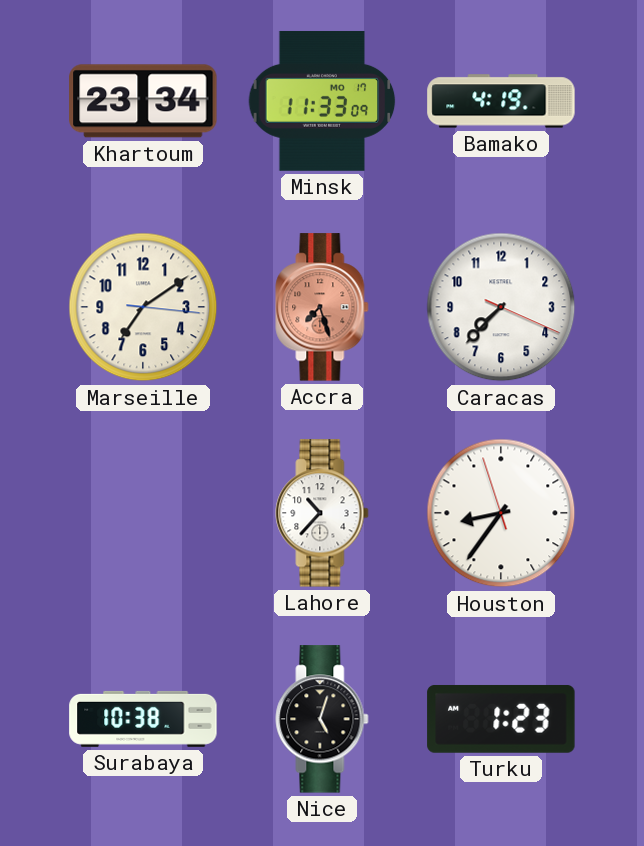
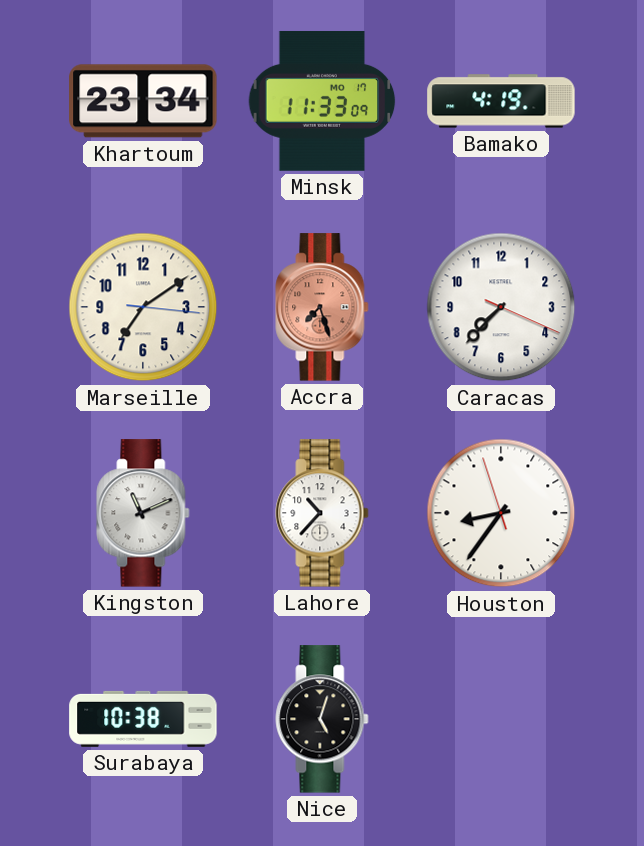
Kingston: none -> 11:11 (143, 513)
Turku: 1:23 -> none (501, 719)
